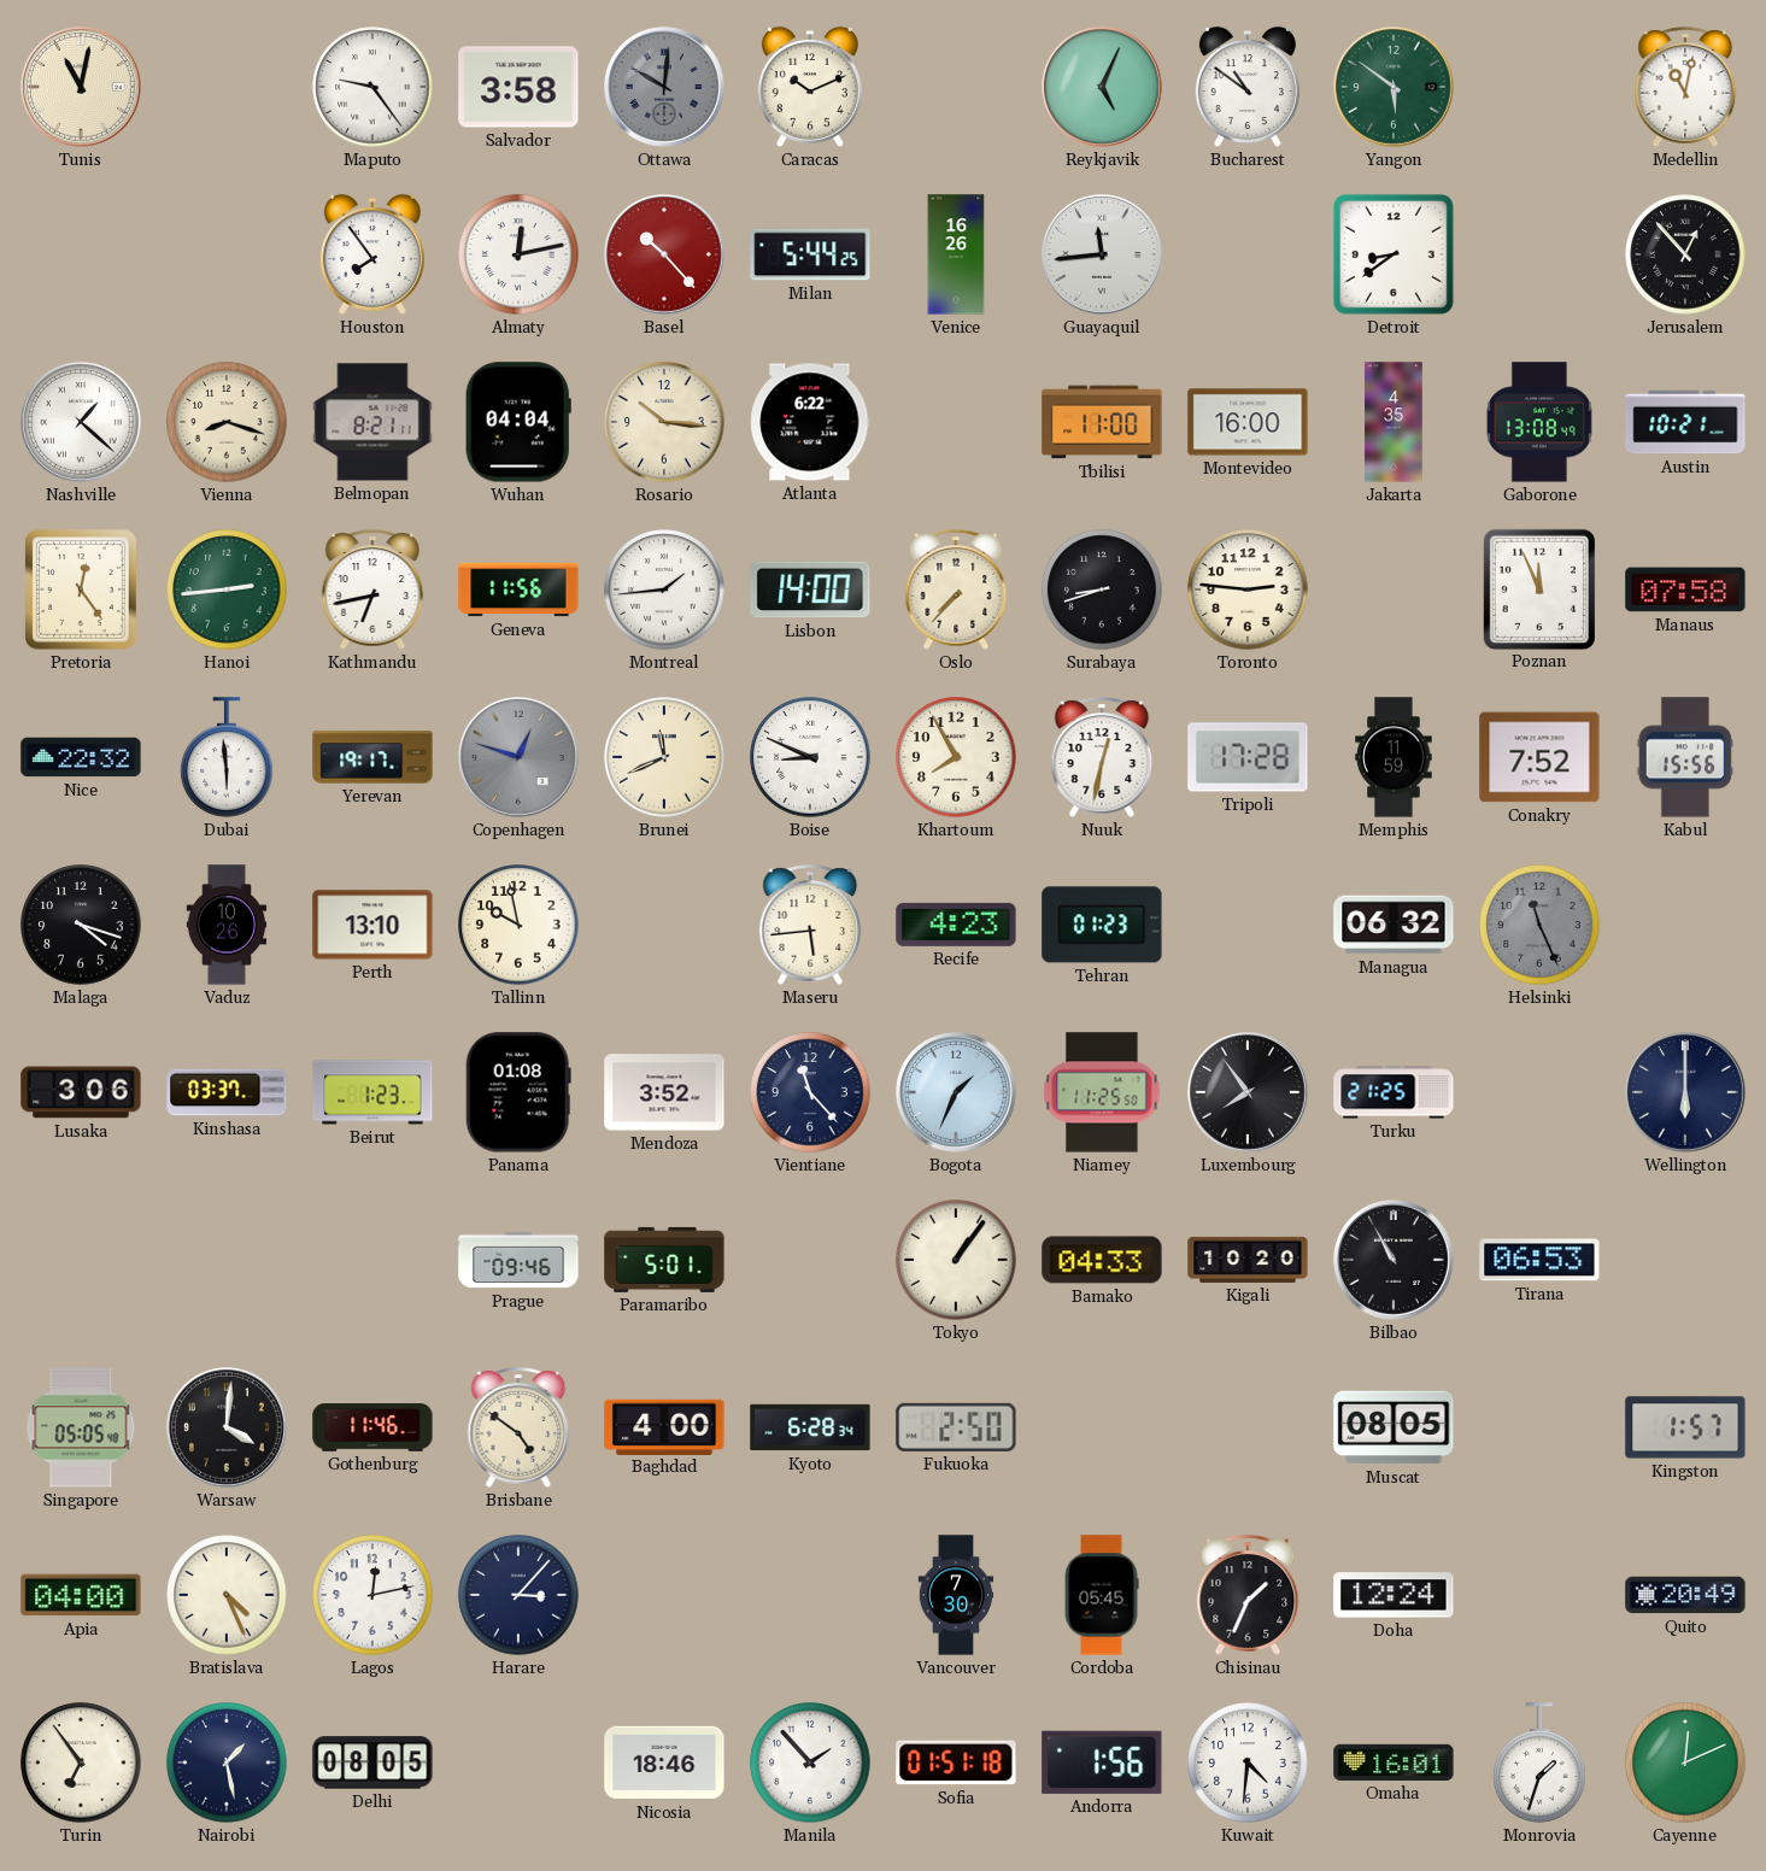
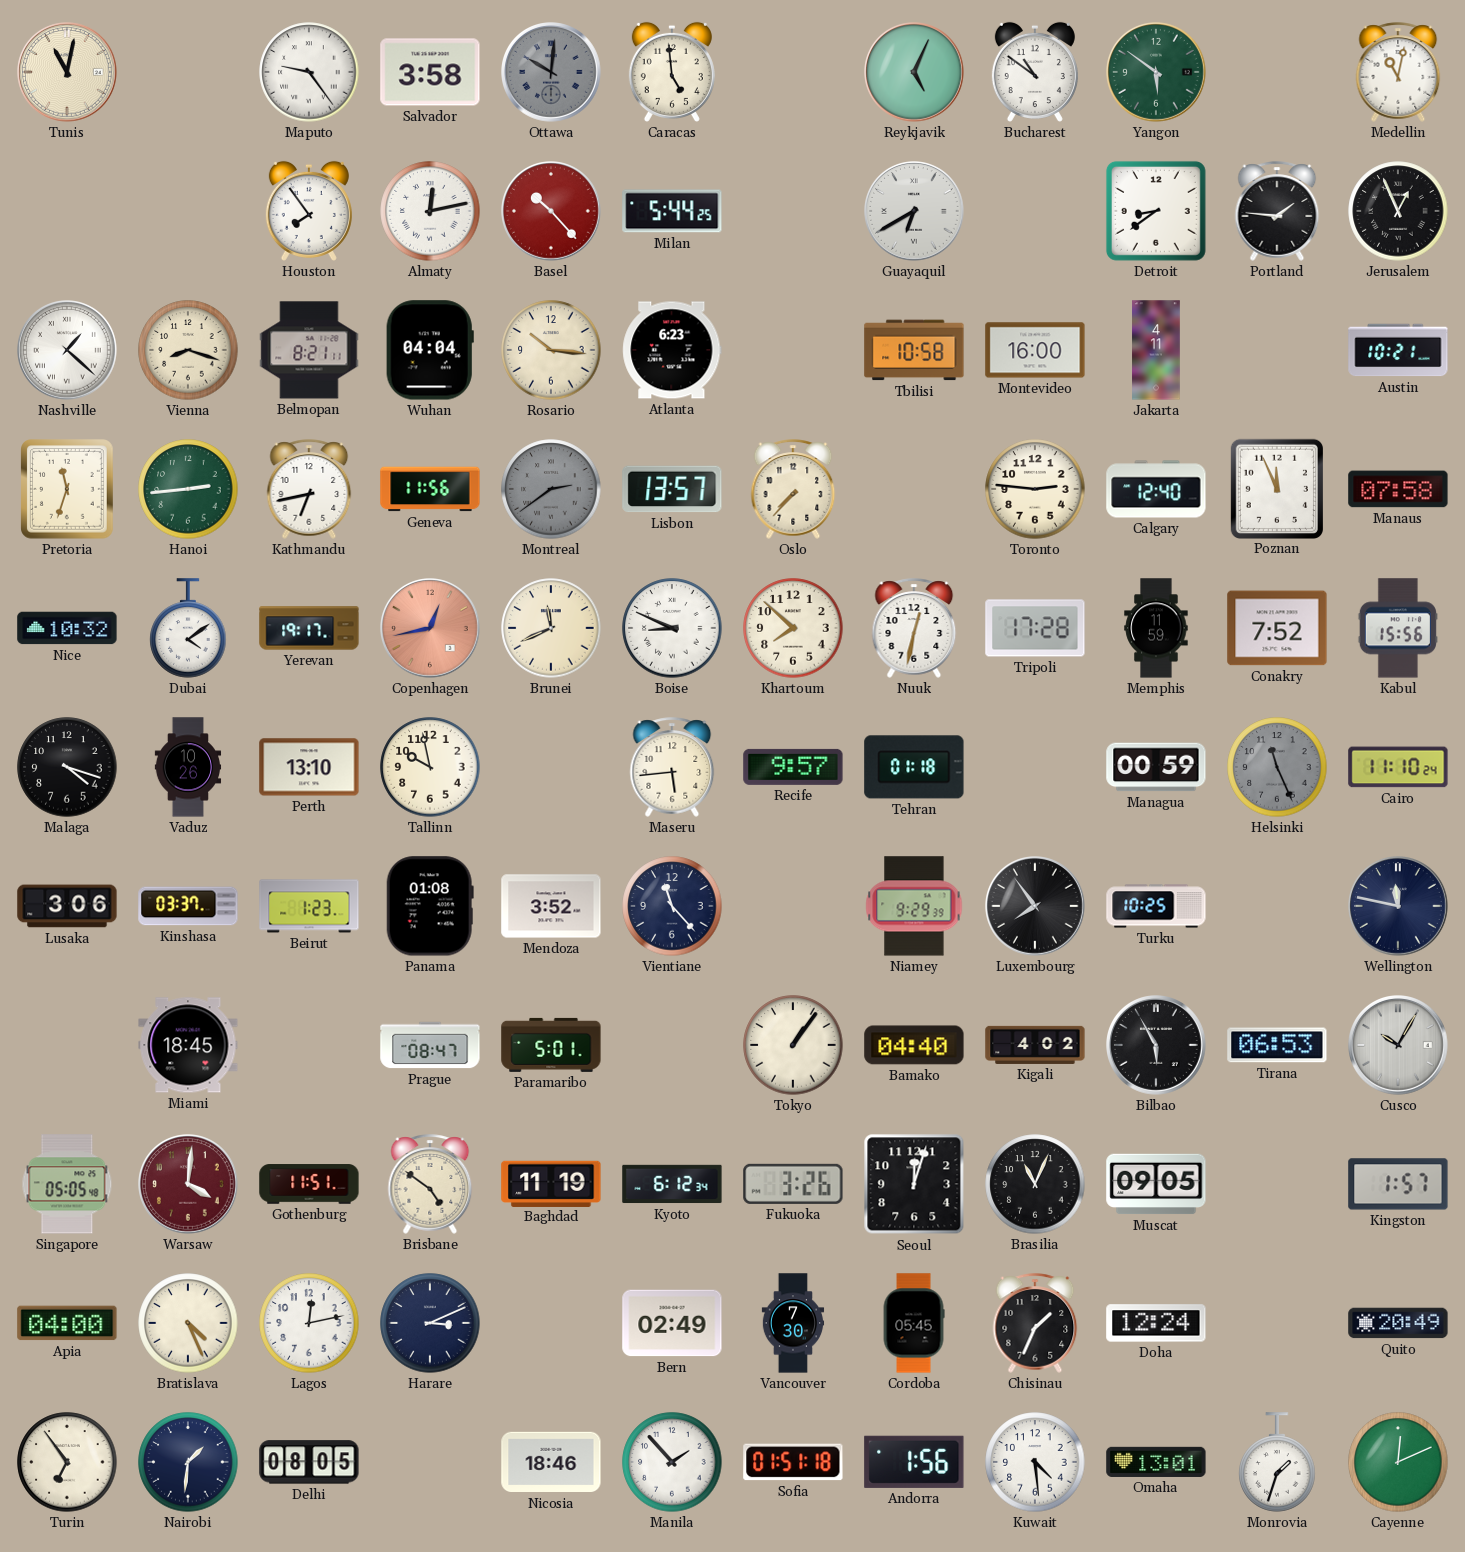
Caracas: 10:11 -> 4:59 (672, 72)
Venice: 16:26 -> none (956, 254)
Guayaquil: 11:44 -> 6:40 (915, 212)
Portland: none -> 1:46 (1277, 211)
Jerusalem: 12:53 -> 12:56 (1398, 211)
Atlanta: 6:22 -> 6:23 (672, 350)
Tbilisi: 11:00 -> 10:58 (914, 350)
Jakarta: 4:35 -> 4:11 (1156, 350)
Gaborone: 13:08 -> none (1539, 422)
Pretoria: 12:24 -> 11:33 (68, 490)
Montreal: 1:44 -> 2:39 (551, 489)
Montreal dial: white -> grey (551, 489)
Lisbon: 14:00 -> 13:57 (672, 489)
Surabaya: 8:42 -> none (1102, 590)
Calgary: none -> 12:40 (1156, 489)
Nice: 22:32 -> 10:32 (67, 628)
Dubai: 5:59 -> 4:09 (188, 628)
Copenhagen: 12:48 -> 12:43 (431, 629)
Copenhagen dial: grey -> salmon (431, 629)
Khartoum: 7:55 -> 7:52 (793, 628)
Recife: 4:23 -> 9:57 (793, 767)
Tehran: 01:23 -> 01:18 (914, 767)
Managua: 06:32 -> 00:59 (1156, 767)
Cairo: none -> 11:10 (1398, 767)
Bogota: 1:34 -> none (957, 1093)
Niamey: 11:25 -> 9:29 (914, 906)
Turku: 21:25 -> 10:25 (1156, 906)
Wellington: 6:00 -> 11:47 (1399, 907)
Miami: none -> 18:45 (188, 1045)
Prague: 09:46 -> 08:47 (430, 1045)
Bamako: 04:33 -> 04:40 (914, 1045)
Kigali: 10:20 -> 4:02 (1035, 1045)
Bilbao: 10:55 -> 5:55 (1157, 1046)
Cusco: none -> 10:05 (1399, 1046)
Warsaw dial: black -> burgundy (189, 1185)
Gothenburg: 11:46 -> 11:51 (309, 1184)
Baghdad: 4:00 -> 11:19 (551, 1183)
Kyoto: 6:28 -> 6:12 (672, 1184)
Fukuoka: 2:50 -> 3:26 (793, 1184)
Seoul: none -> 12:03 (914, 1184)
Brasilia: none -> 11:04 (1035, 1184)
Muscat: 08:05 -> 09:05 (1156, 1184)
Harare: 3:07 -> 3:11 (430, 1323)
Bern: none -> 02:49 (672, 1323)
Nairobi: 1:28 -> 1:31 (188, 1462)
Kuwait: 4:31 -> 4:29 (1035, 1462)
Omaha: 16:01 -> 13:01 (1156, 1462)
